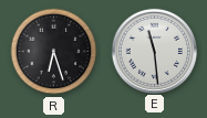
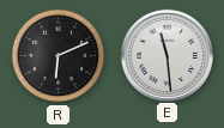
R: 6:27 -> 6:11 (59, 56)
